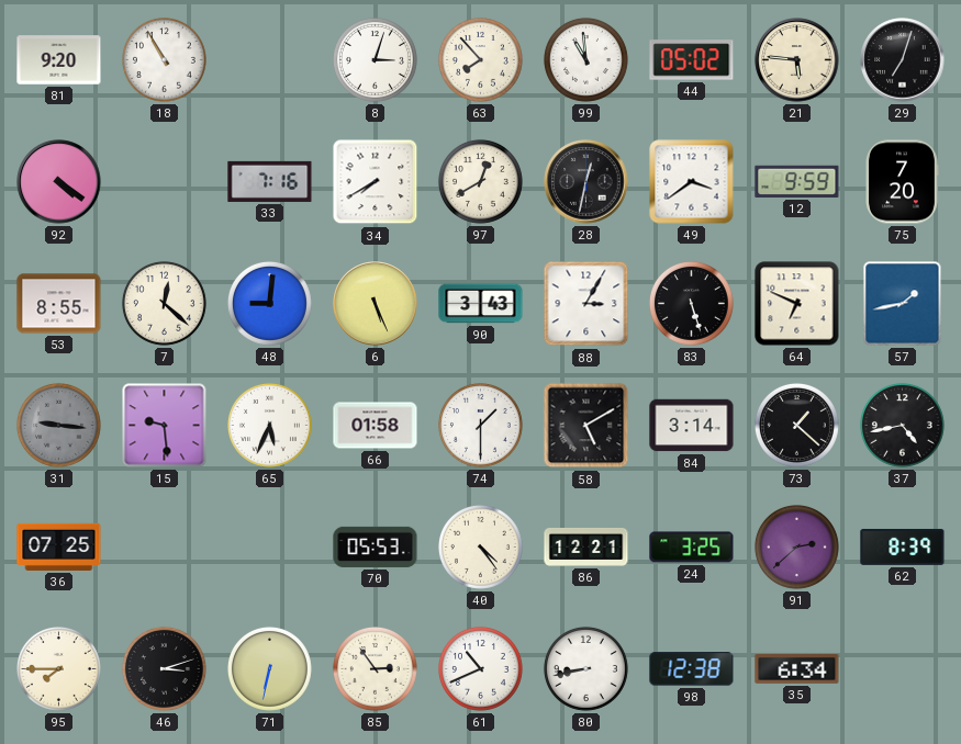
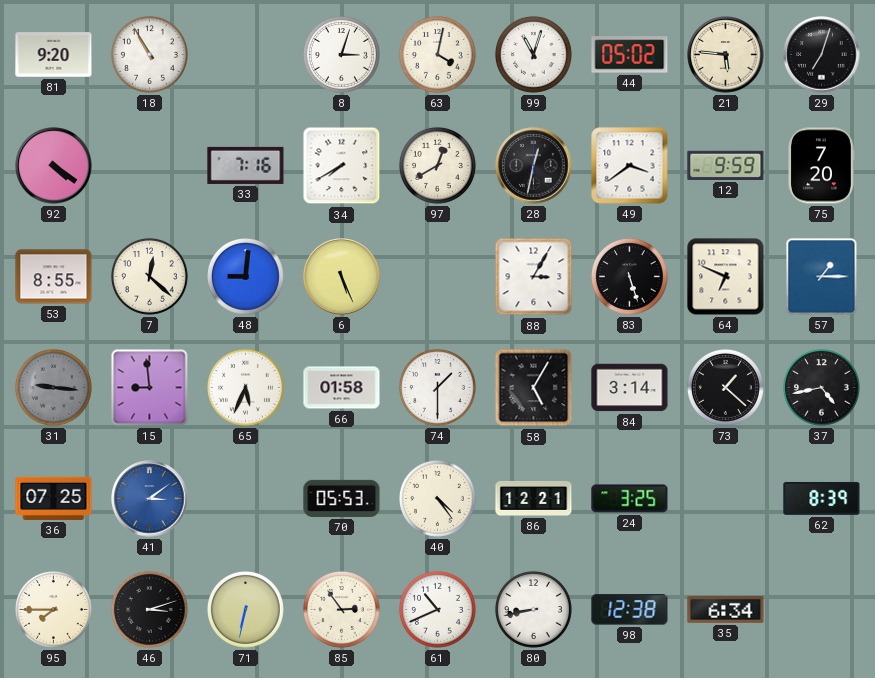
63: 7:53 -> 4:02 (437, 54)
99: 10:59 -> 11:03 (533, 54)
90: 3:43 -> none (481, 304)
57: 1:43 -> 1:15 (822, 277)
15: 9:29 -> 8:59 (150, 388)
58: 5:10 -> 5:05 (534, 388)
41: none -> 3:09 (150, 499)
91: 2:38 -> none (796, 546)
